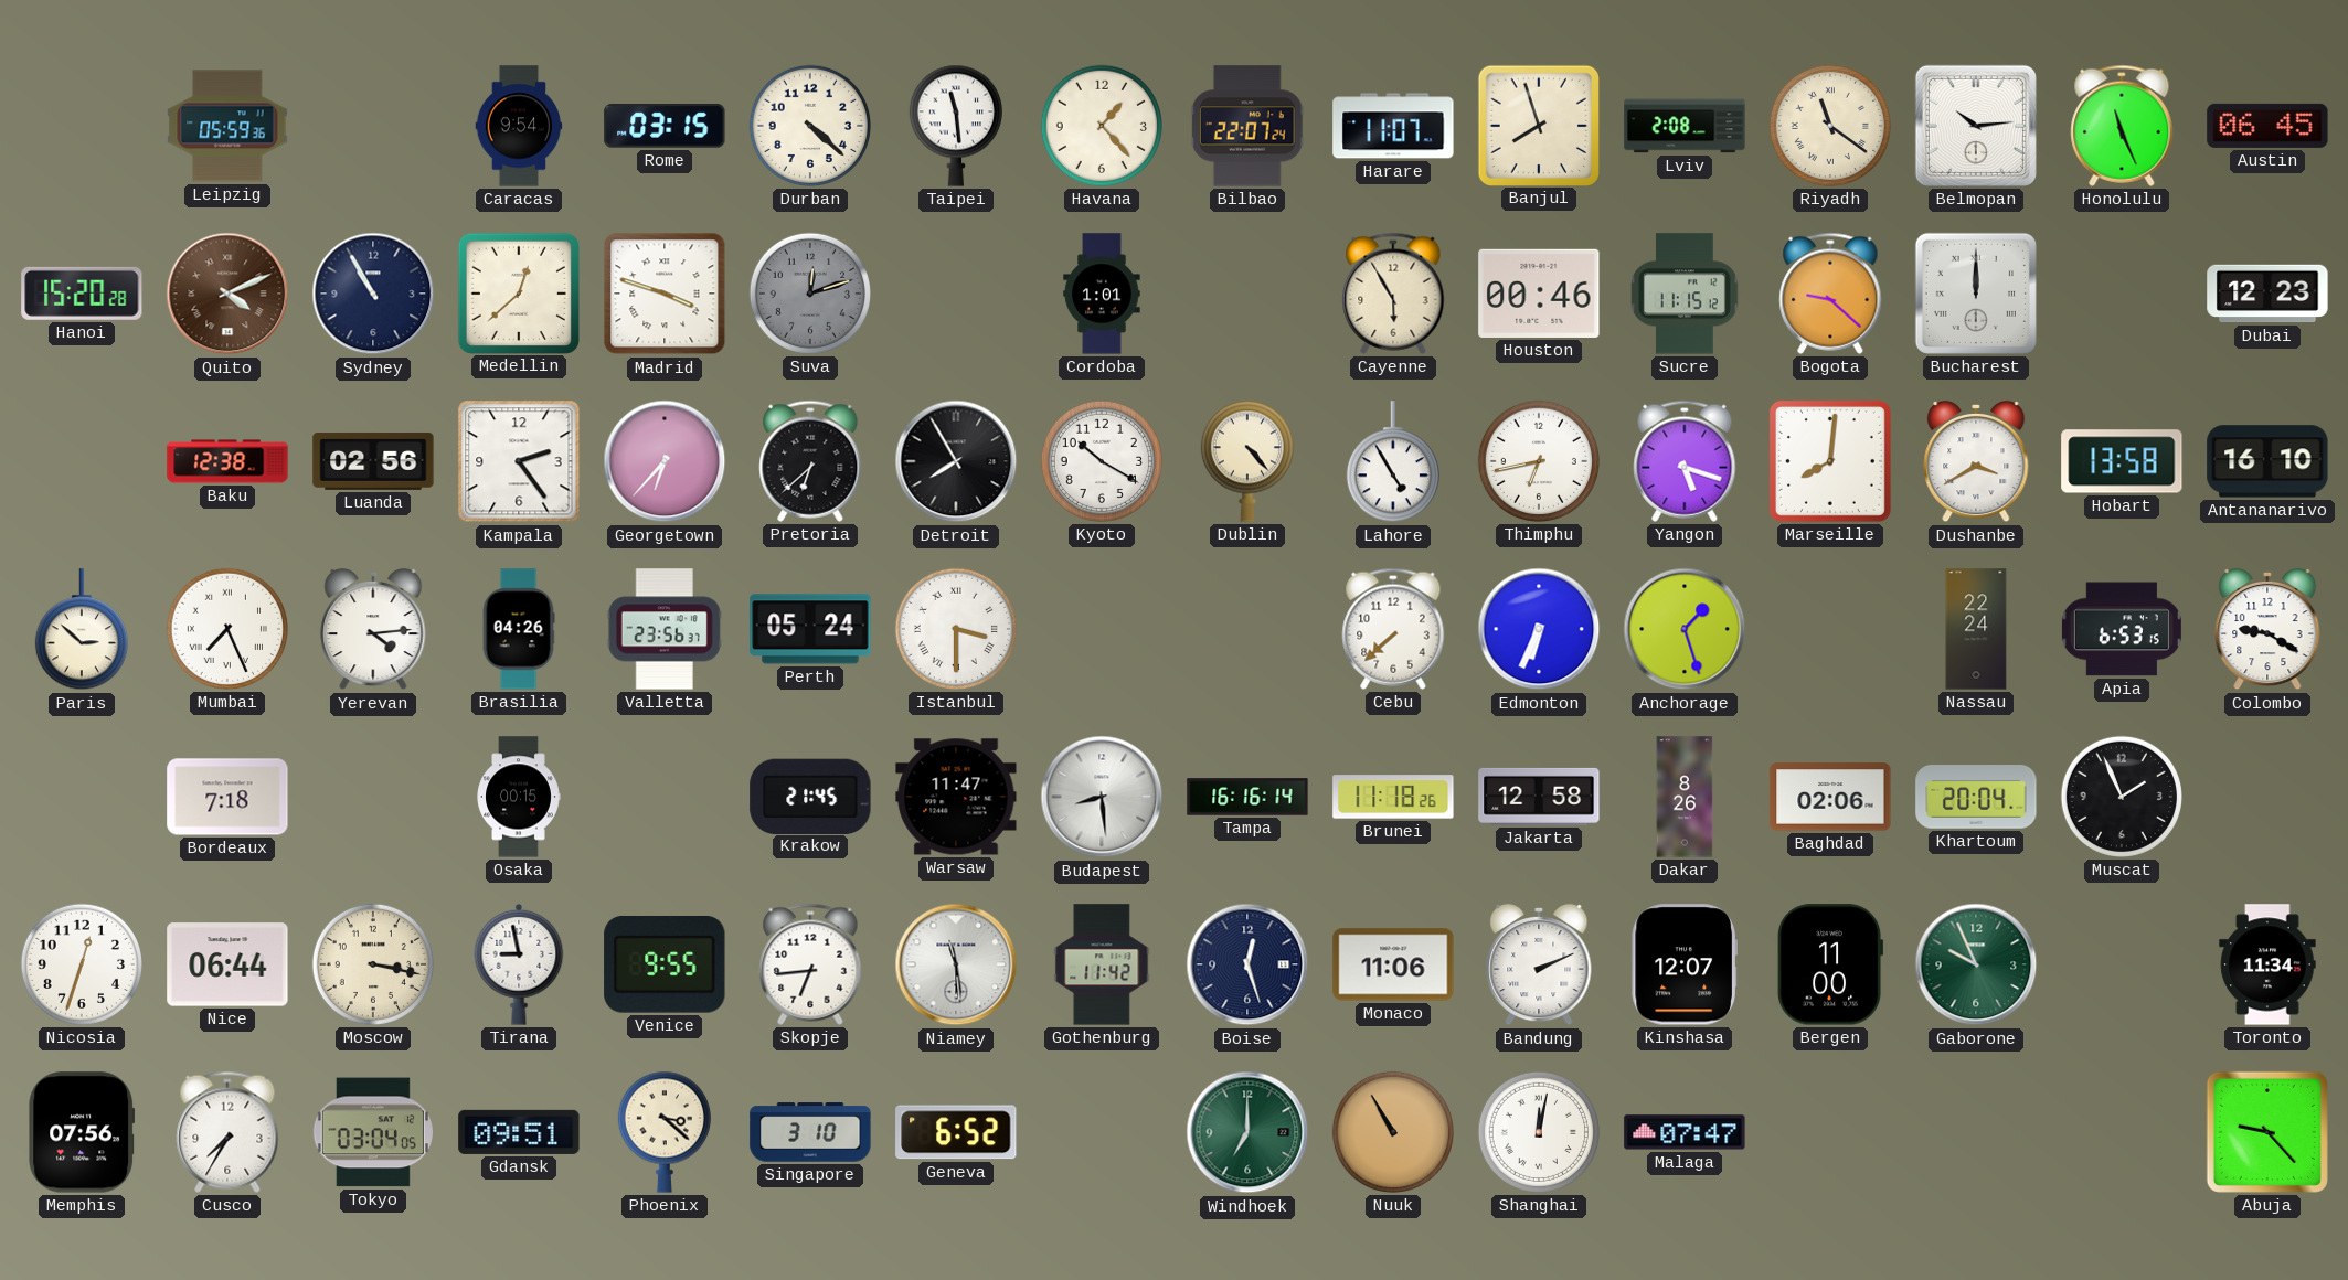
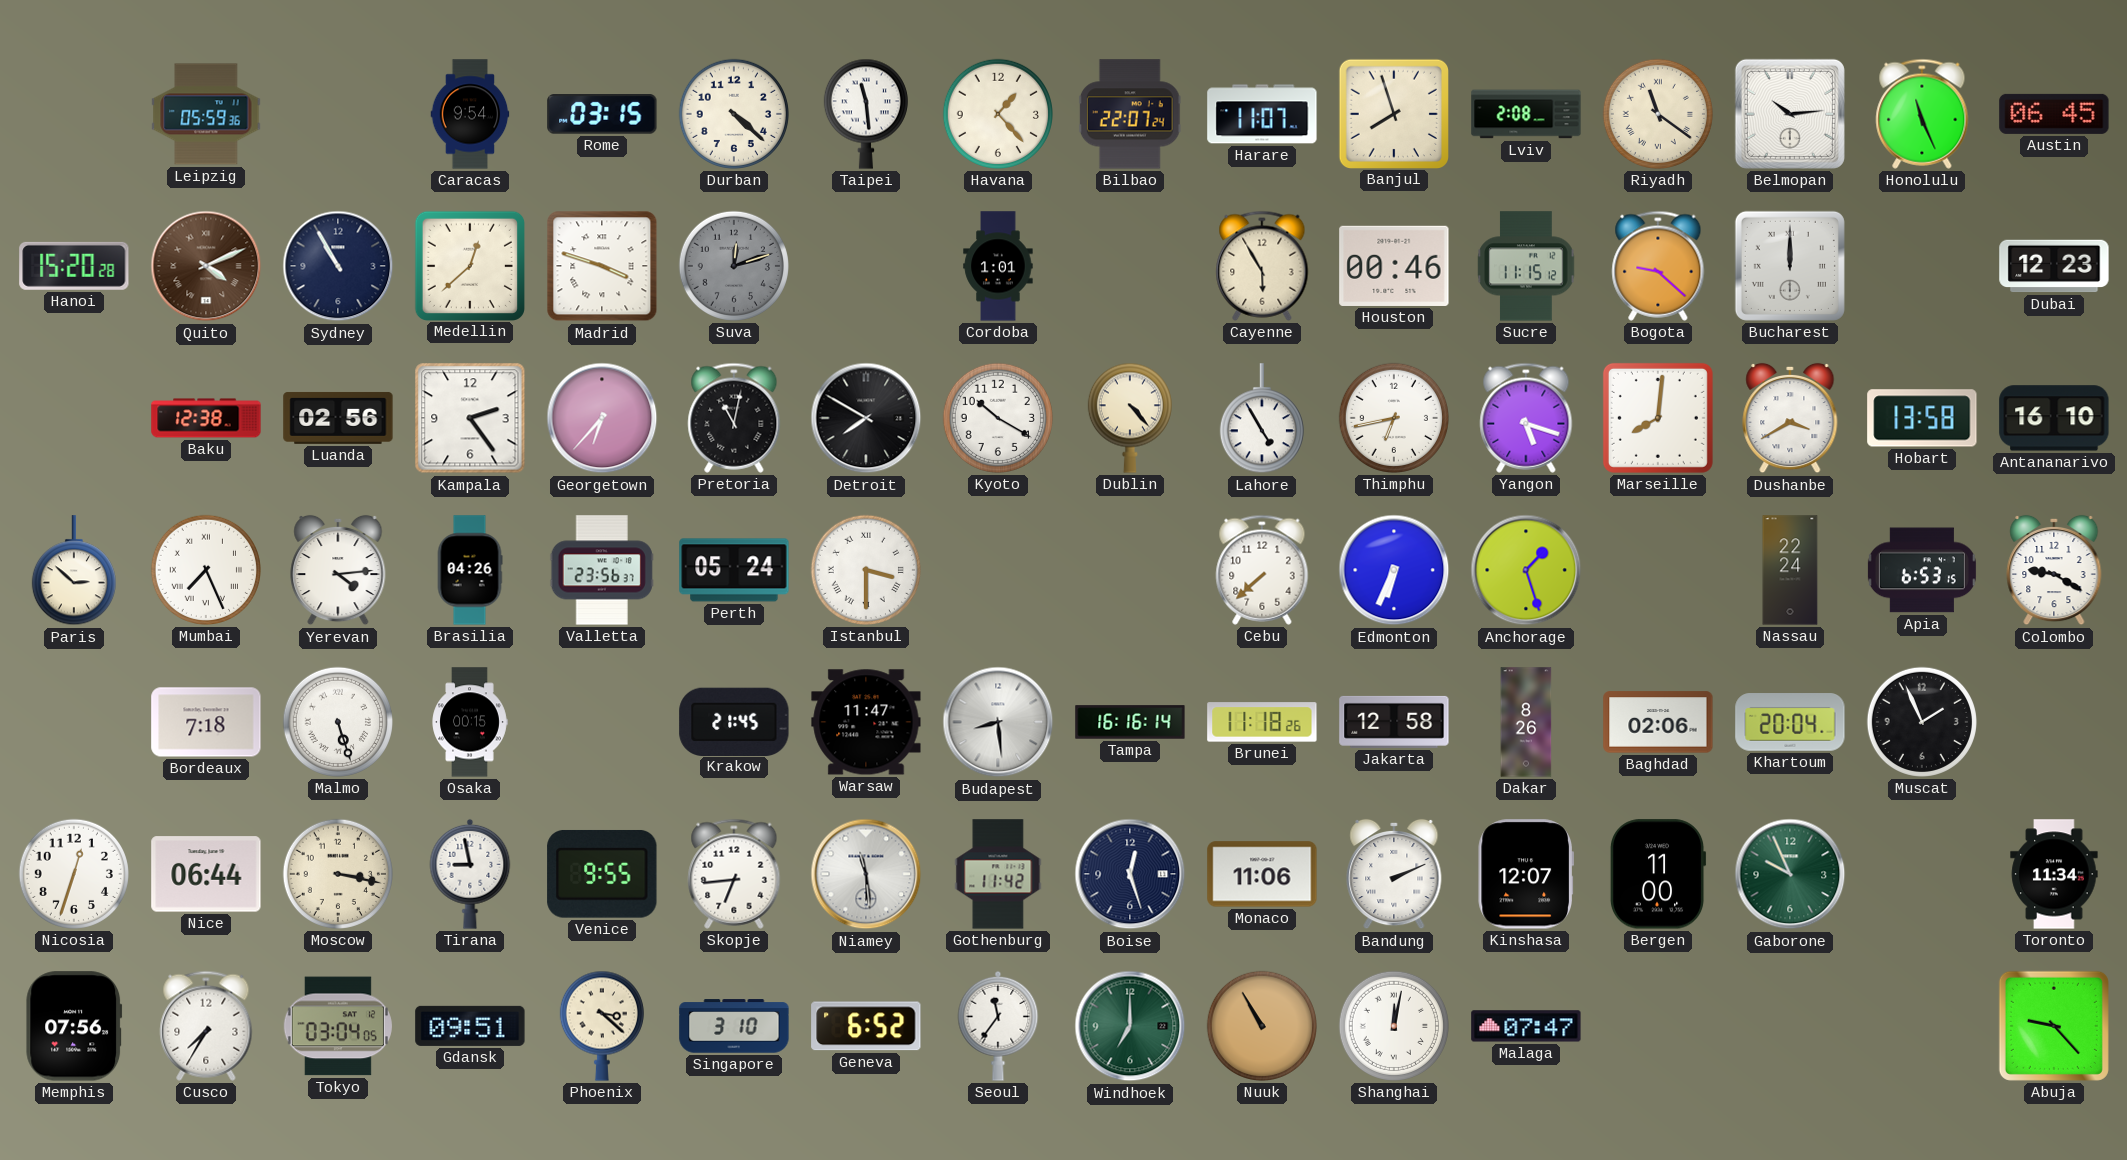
Pretoria: 6:38 -> 11:02 (734, 418)
Detroit: 7:55 -> 7:50 (866, 418)
Malmo: none -> 5:27 (338, 722)
Seoul: none -> 11:36 (998, 1026)
